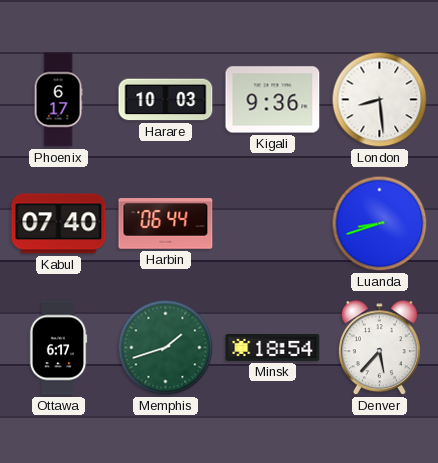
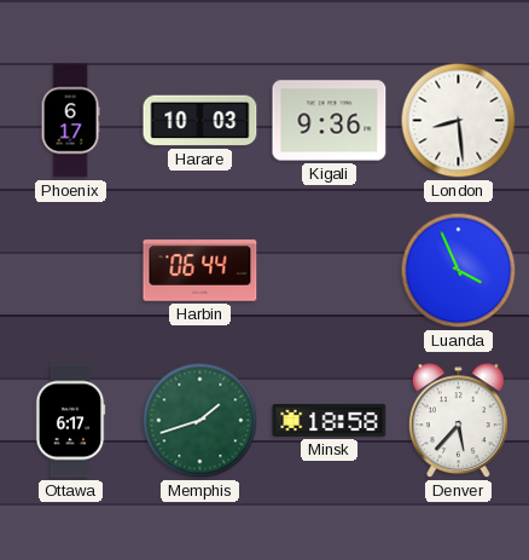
Kabul: 07:40 -> none (59, 224)
Luanda: 8:42 -> 3:56 (459, 271)
Minsk: 18:54 -> 18:58 (330, 420)
